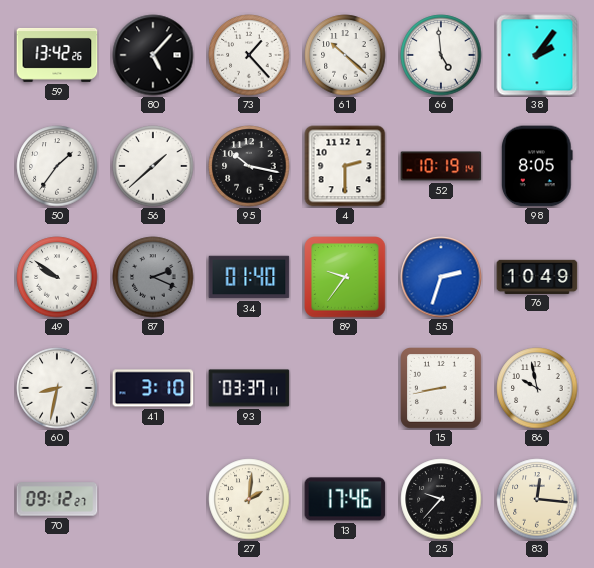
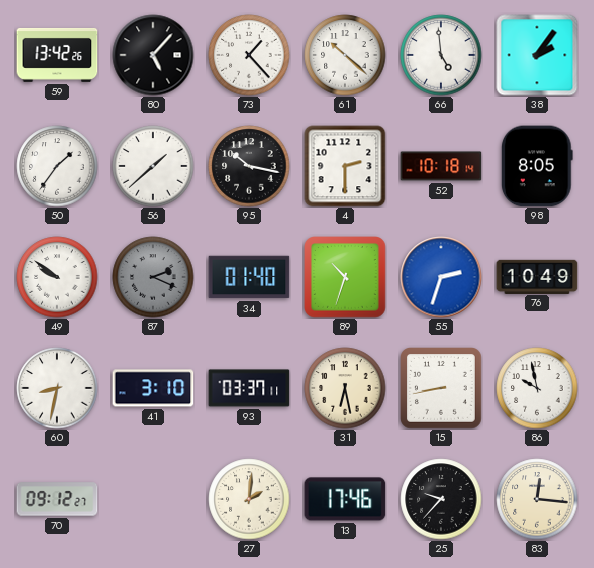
52: 10:19 -> 10:18 (441, 166)
89: 9:36 -> 10:33 (346, 278)
31: none -> 6:28 (345, 388)
